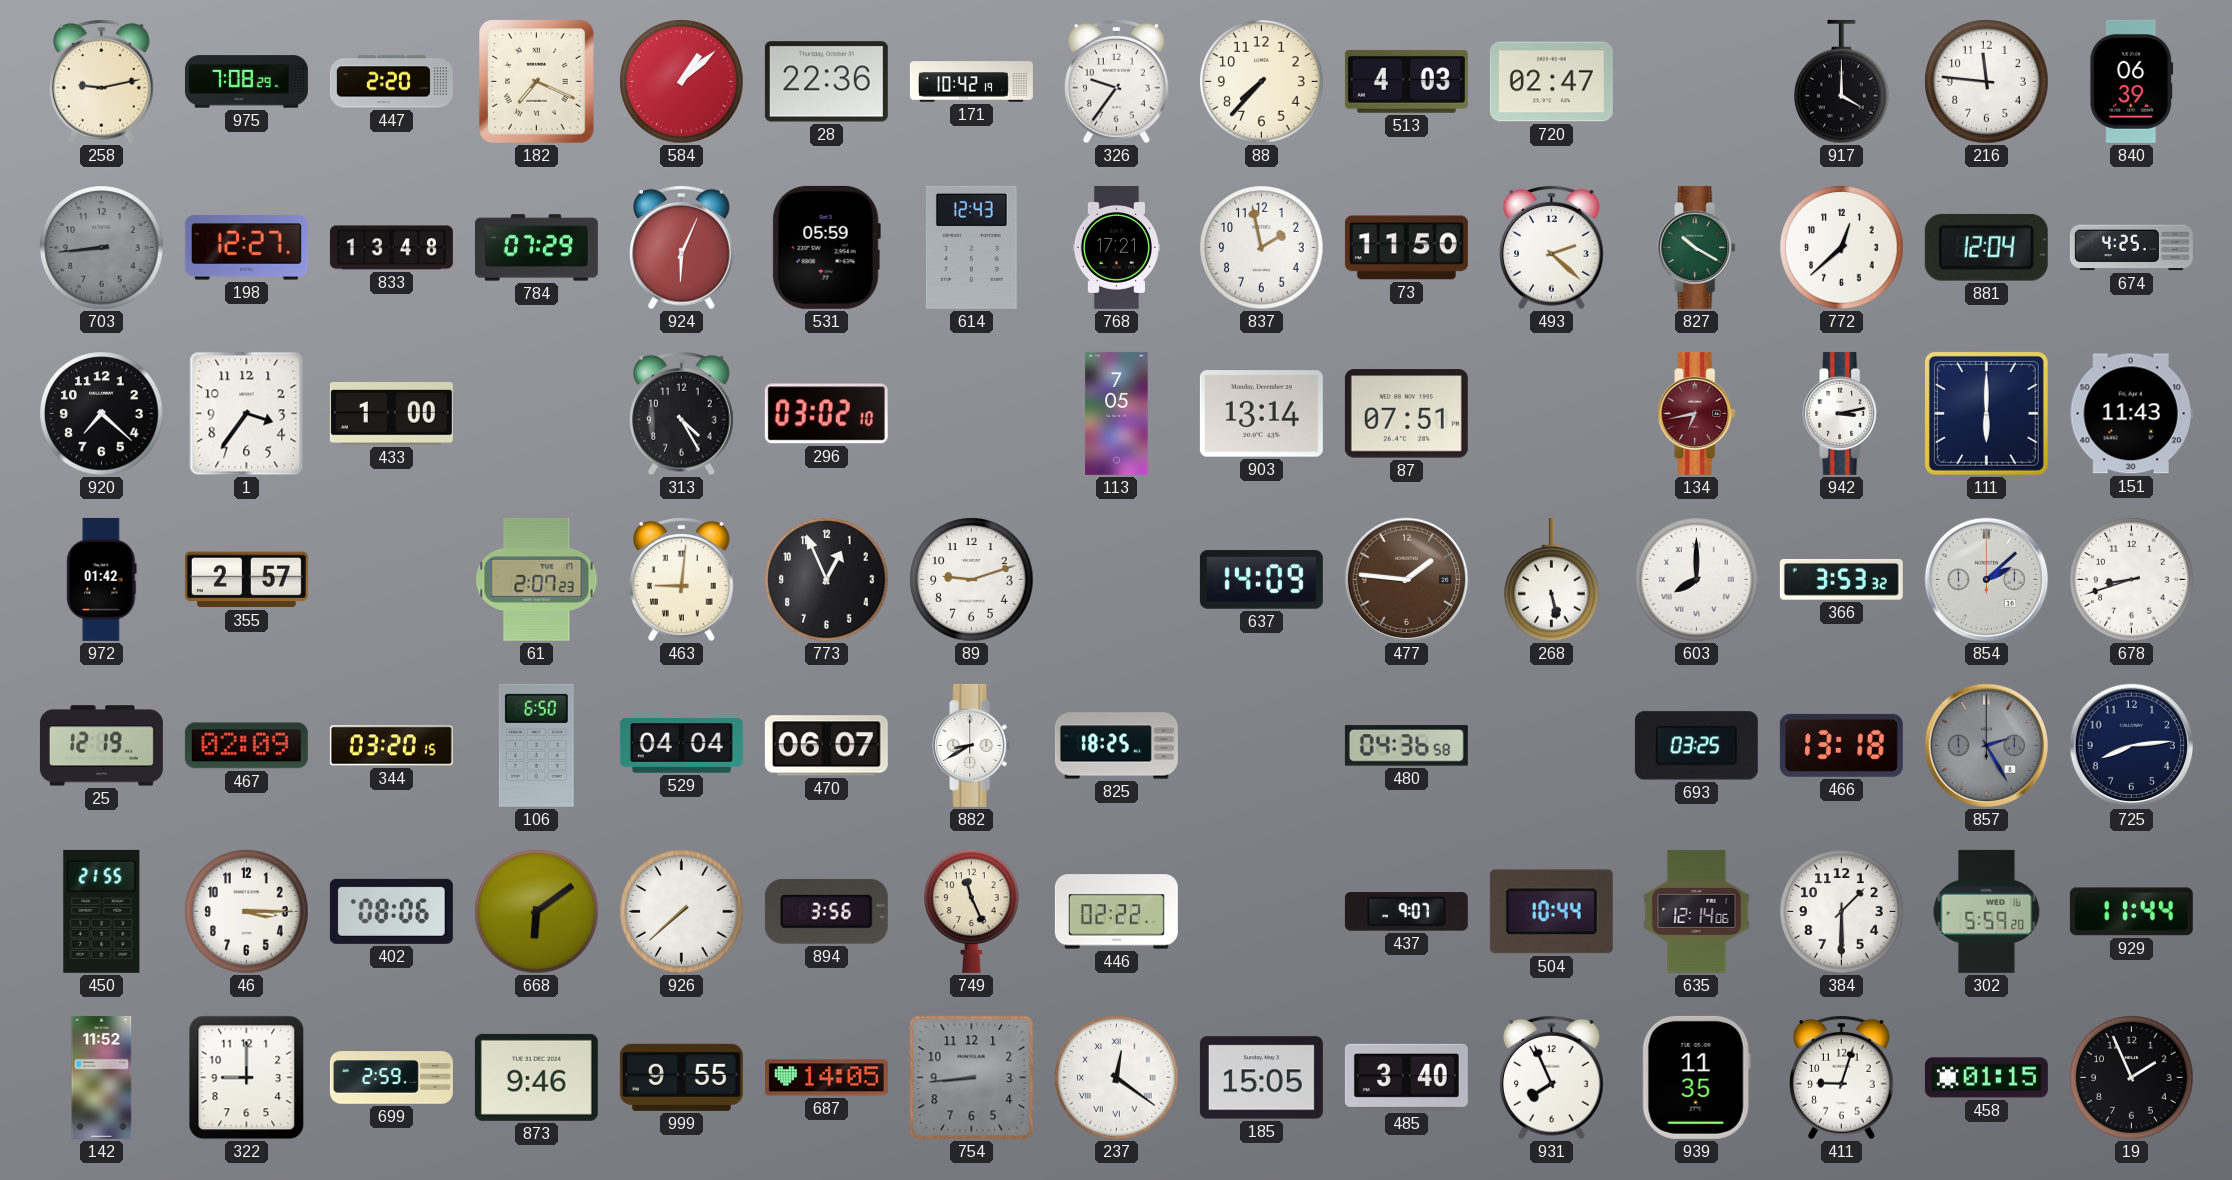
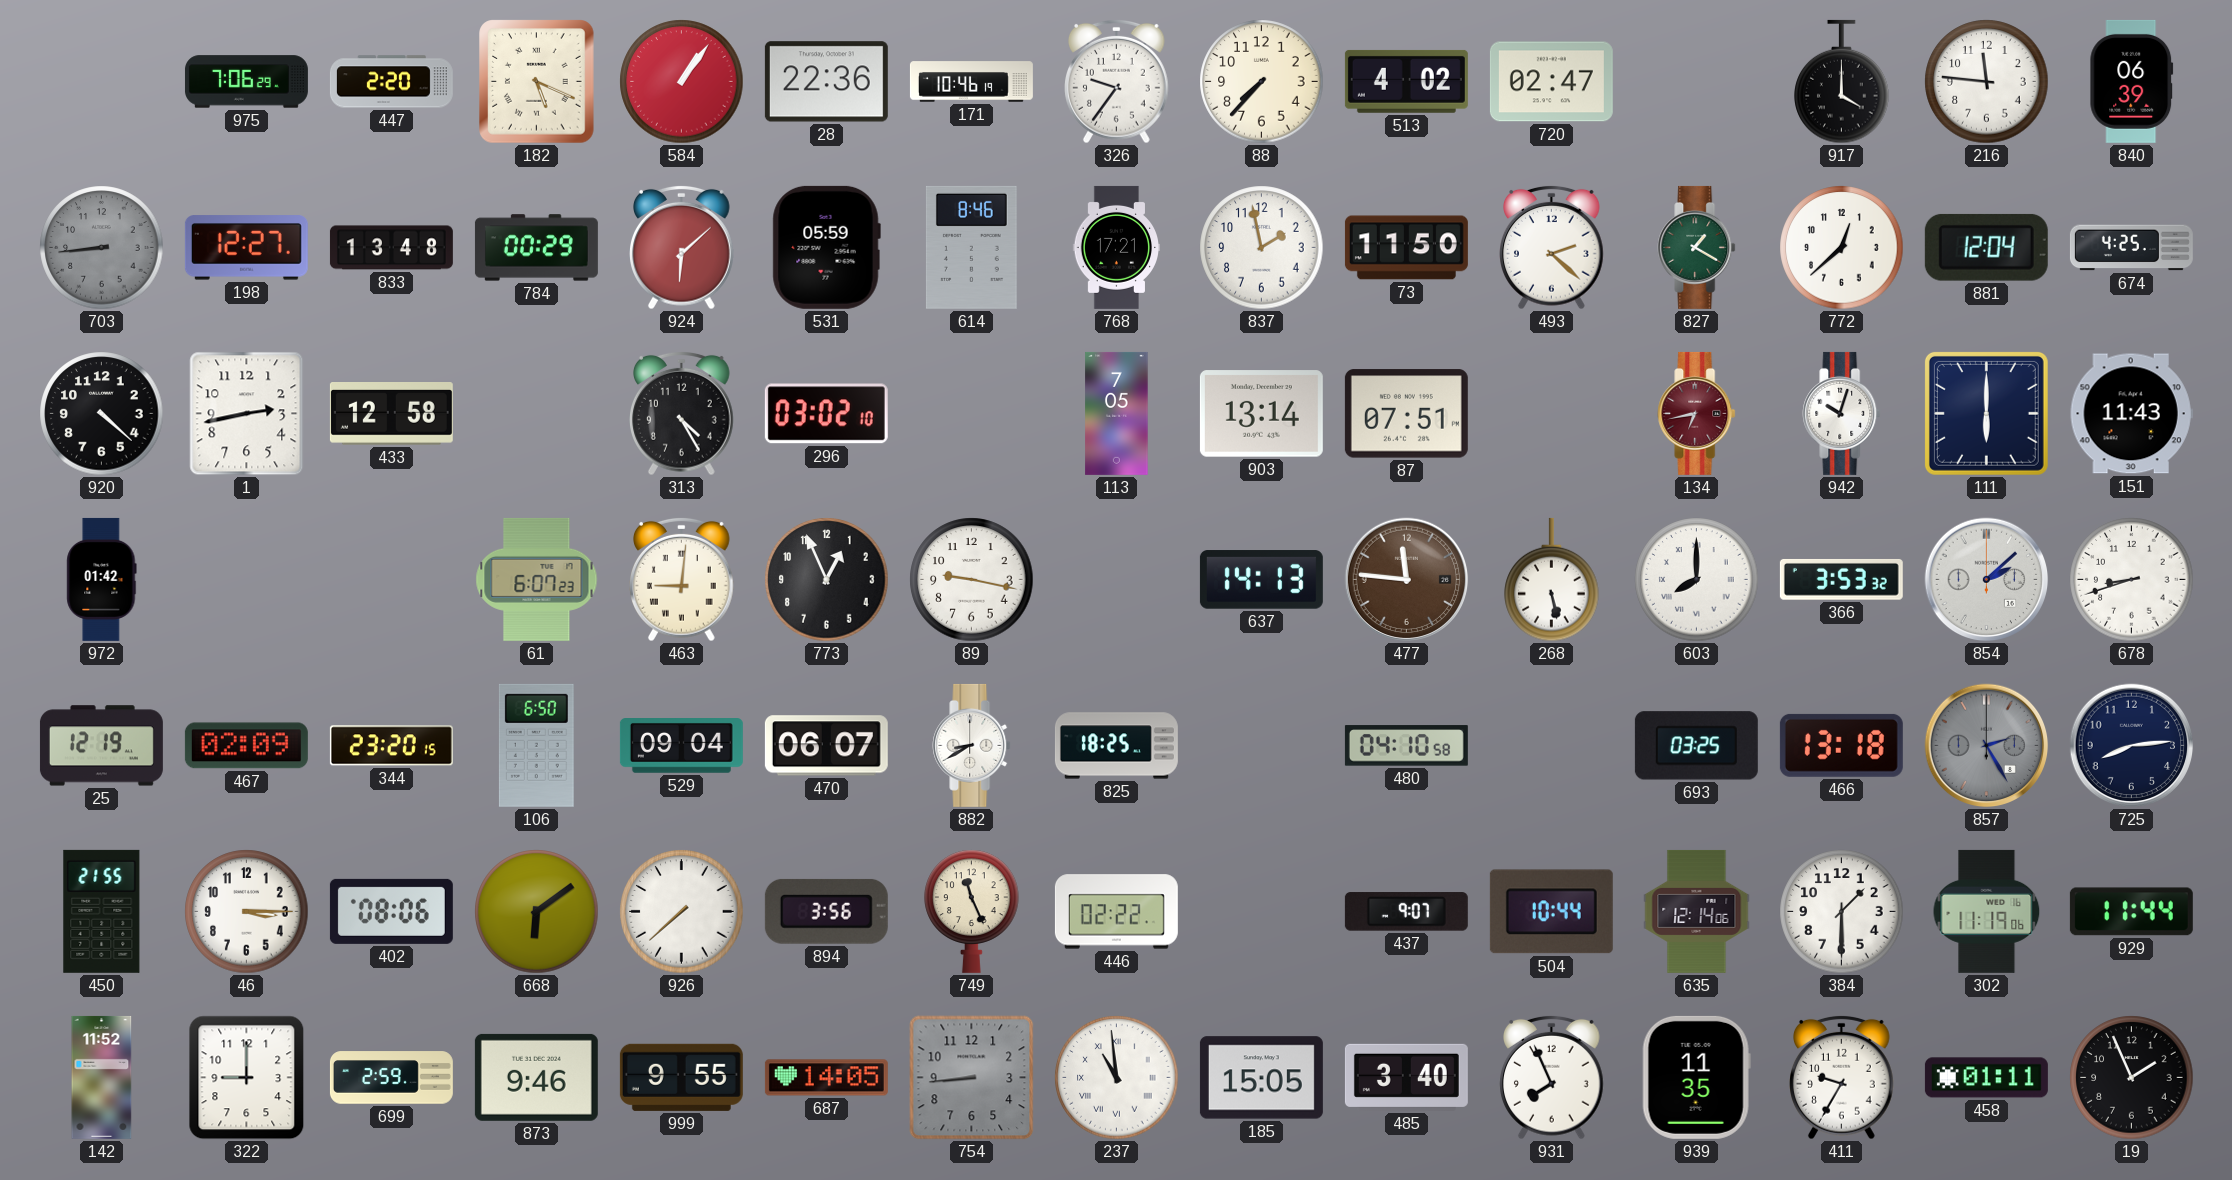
258: 9:13 -> none (102, 81)
975: 7:08 -> 7:06 (246, 82)
182: 7:19 -> 5:19 (537, 82)
584: 1:08 -> 1:06 (682, 82)
171: 10:42 -> 10:46 (971, 82)
513: 4:03 -> 4:02 (1406, 81)
784: 07:29 -> 00:29 (536, 248)
924: 6:04 -> 6:08 (682, 247)
614: 12:43 -> 8:46 (971, 247)
827: 10:20 -> 1:20 (1697, 247)
920: 7:22 -> 4:22 (102, 414)
1: 3:36 -> 2:43 (247, 414)
433: 1:00 -> 12:58 (391, 414)
942: 3:13 -> 10:03 (1842, 413)
355: 2:57 -> none (246, 580)
61: 2:07 -> 6:07 (537, 579)
89: 9:12 -> 9:17 (972, 580)
637: 14:09 -> 14:13 (1261, 580)
477: 1:46 -> 11:46 (1407, 580)
344: 03:20 -> 23:20 (391, 746)
529: 04:04 -> 09:04 (681, 746)
480: 04:36 -> 04:10 (1406, 746)
302: 5:59 -> 11:19 (1987, 911)
237: 12:21 -> 10:59 (1117, 1078)
411: 9:03 -> 9:35 (1842, 1077)
458: 01:15 -> 01:11 (1986, 1078)
